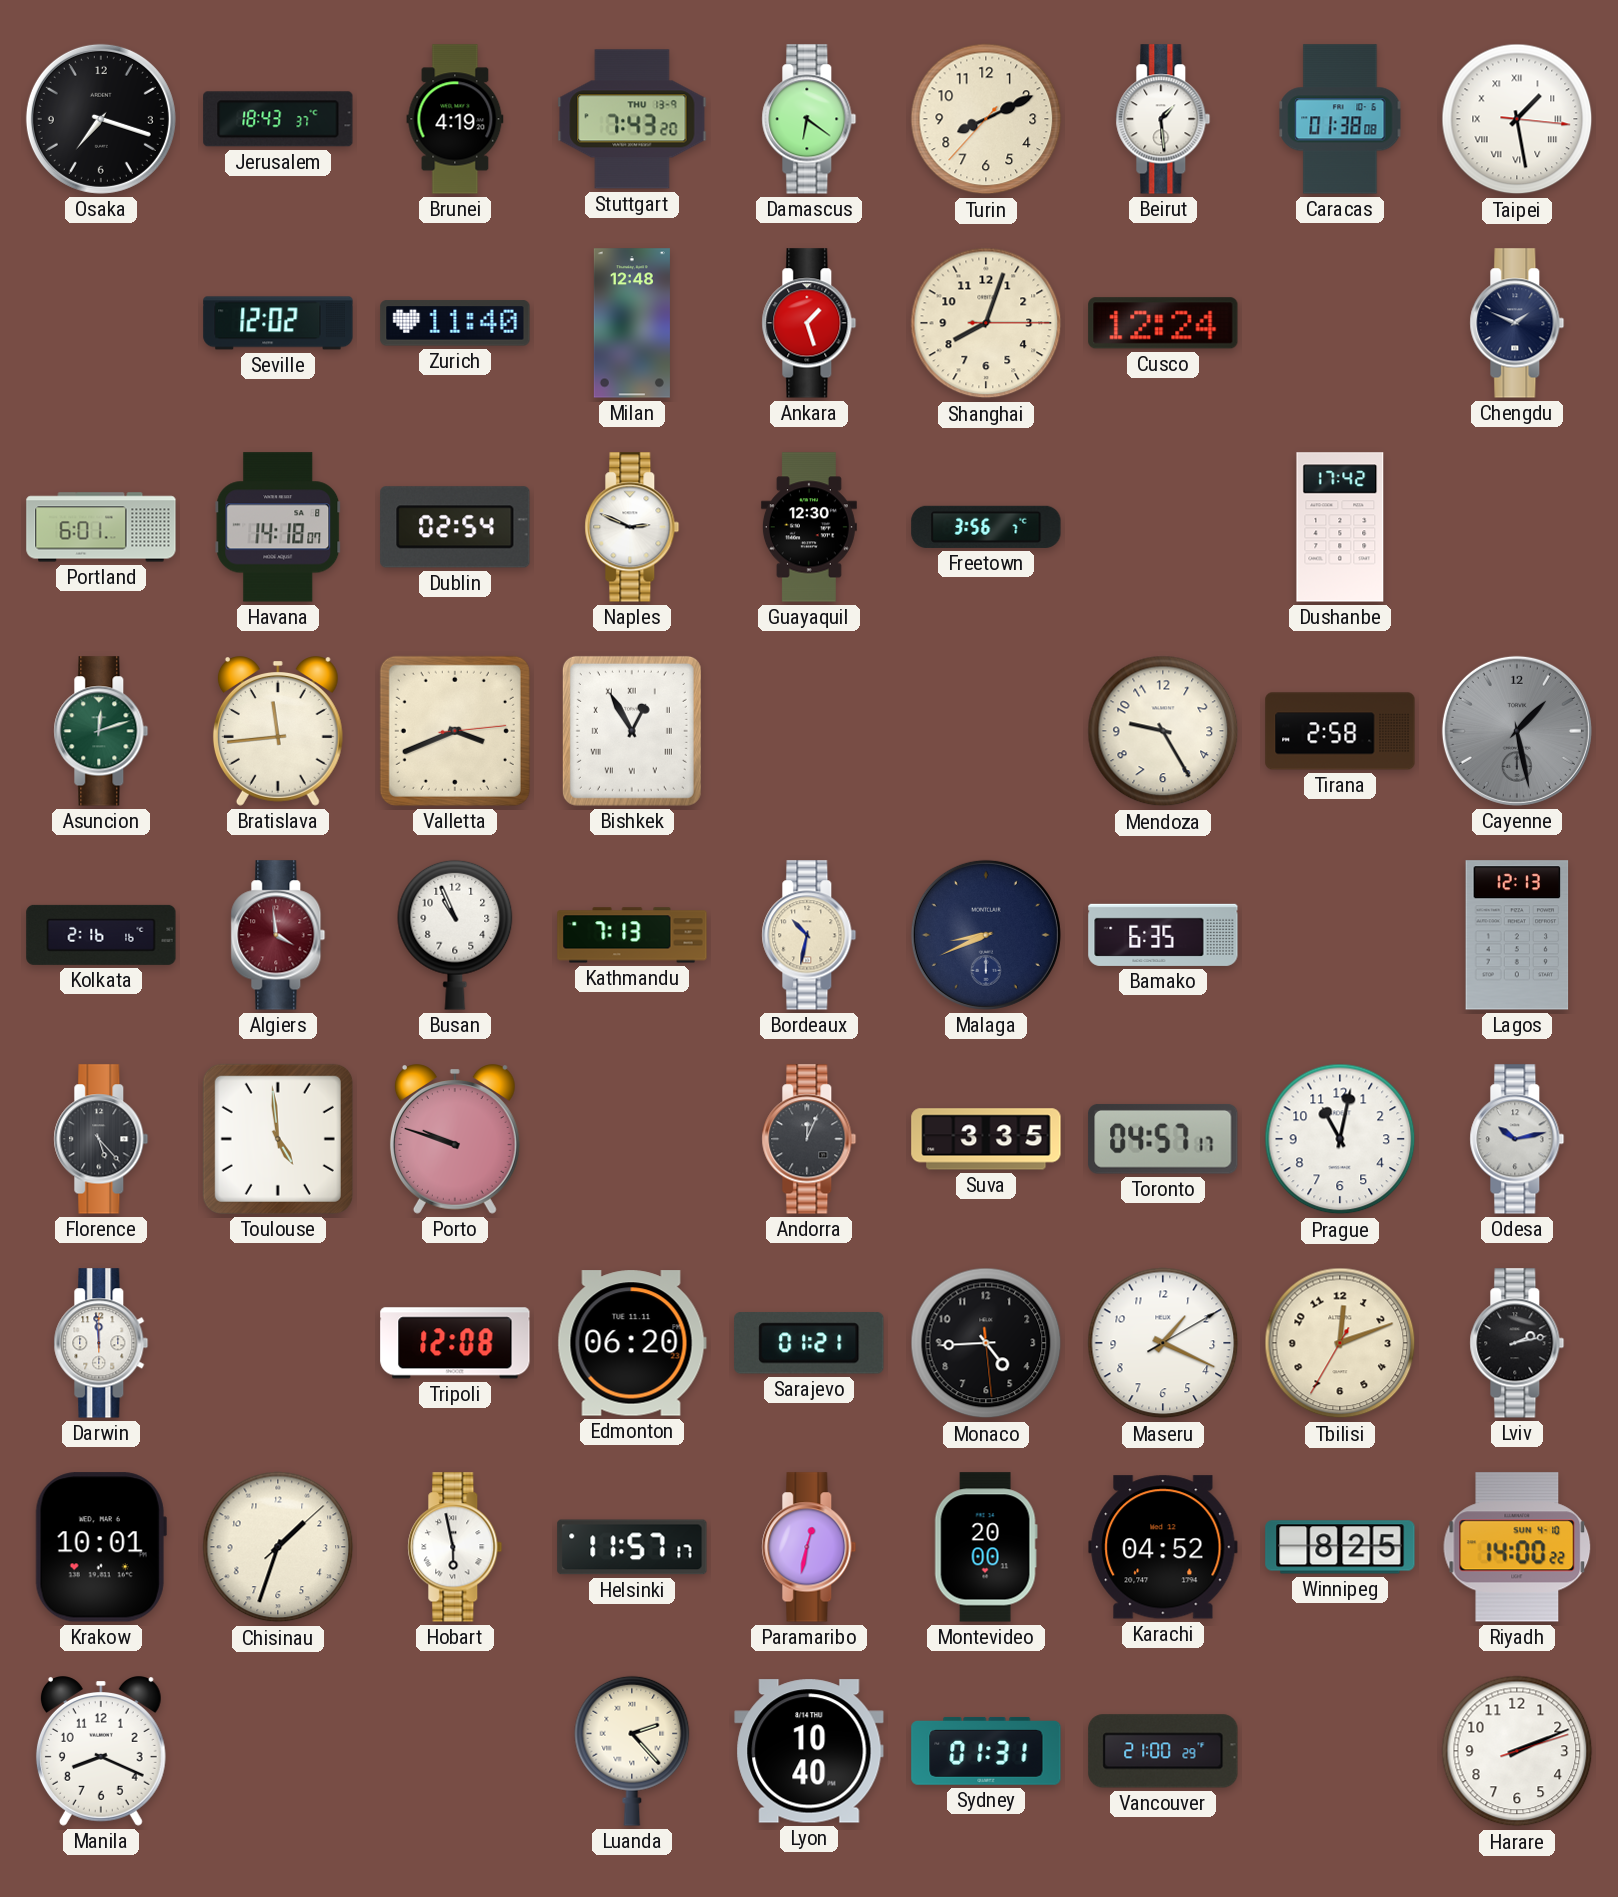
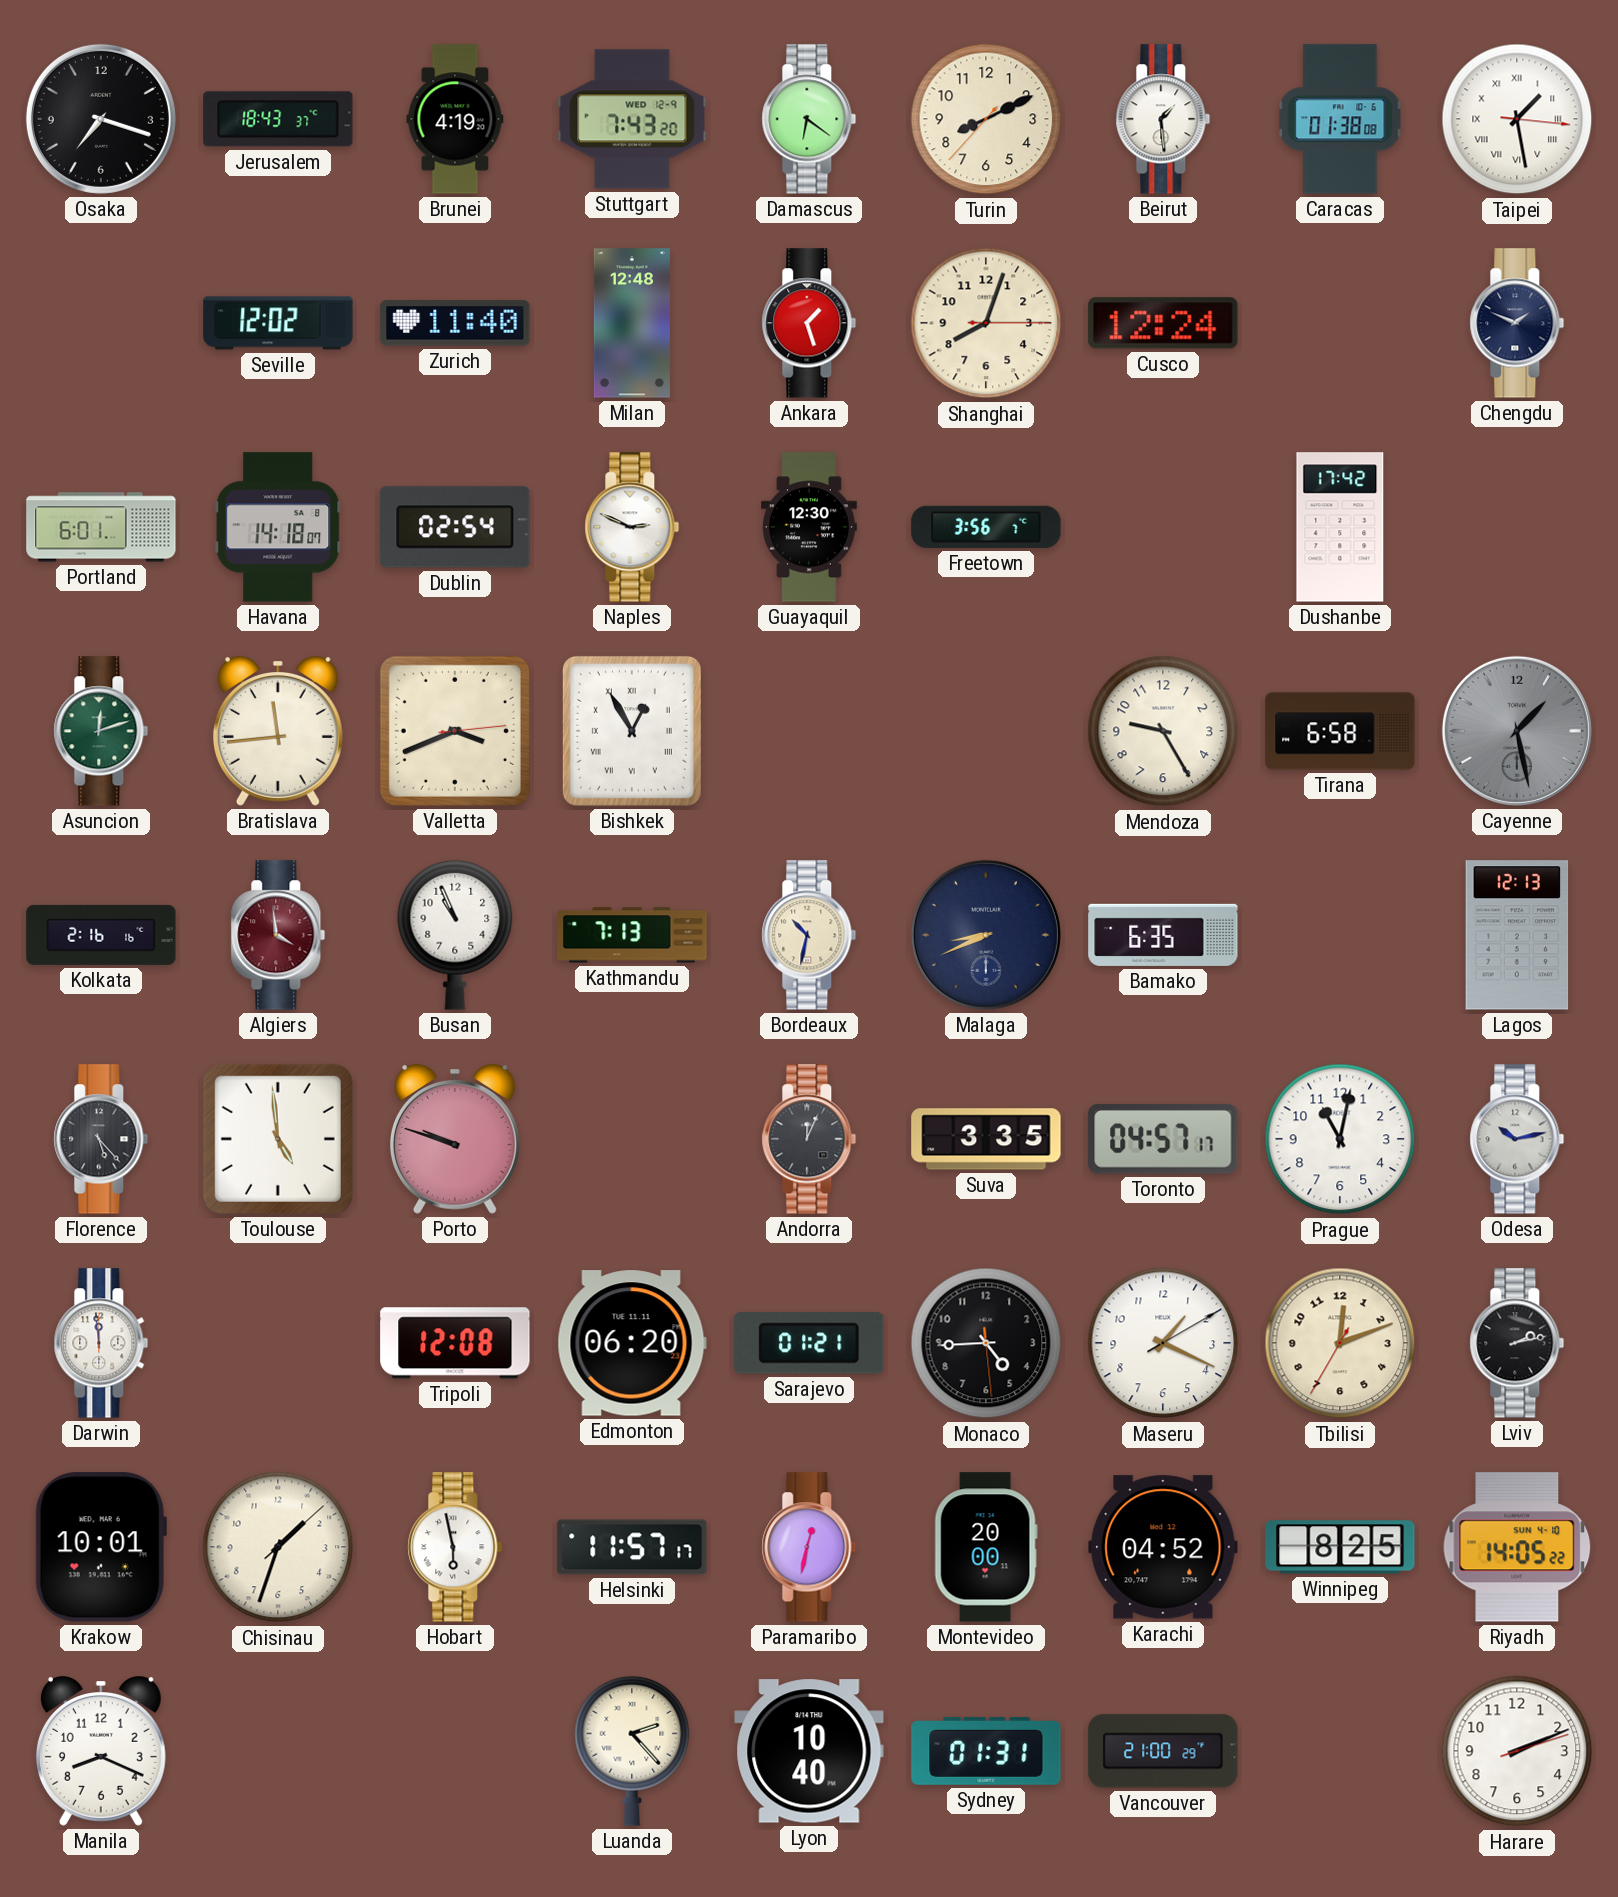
Stuttgart date: THU 13-9 -> WED 12-9 (632, 119)
Tirana: 2:58 -> 6:58 (1340, 731)
Riyadh: 14:00 -> 14:05 (1517, 1547)
